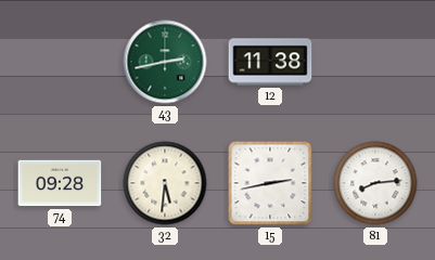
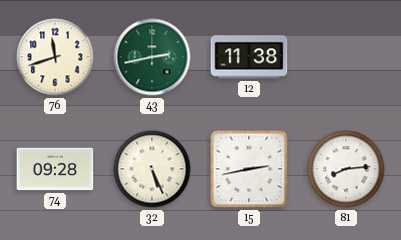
76: none -> 11:42 (55, 57)
32: 5:31 -> 5:26 (152, 169)
